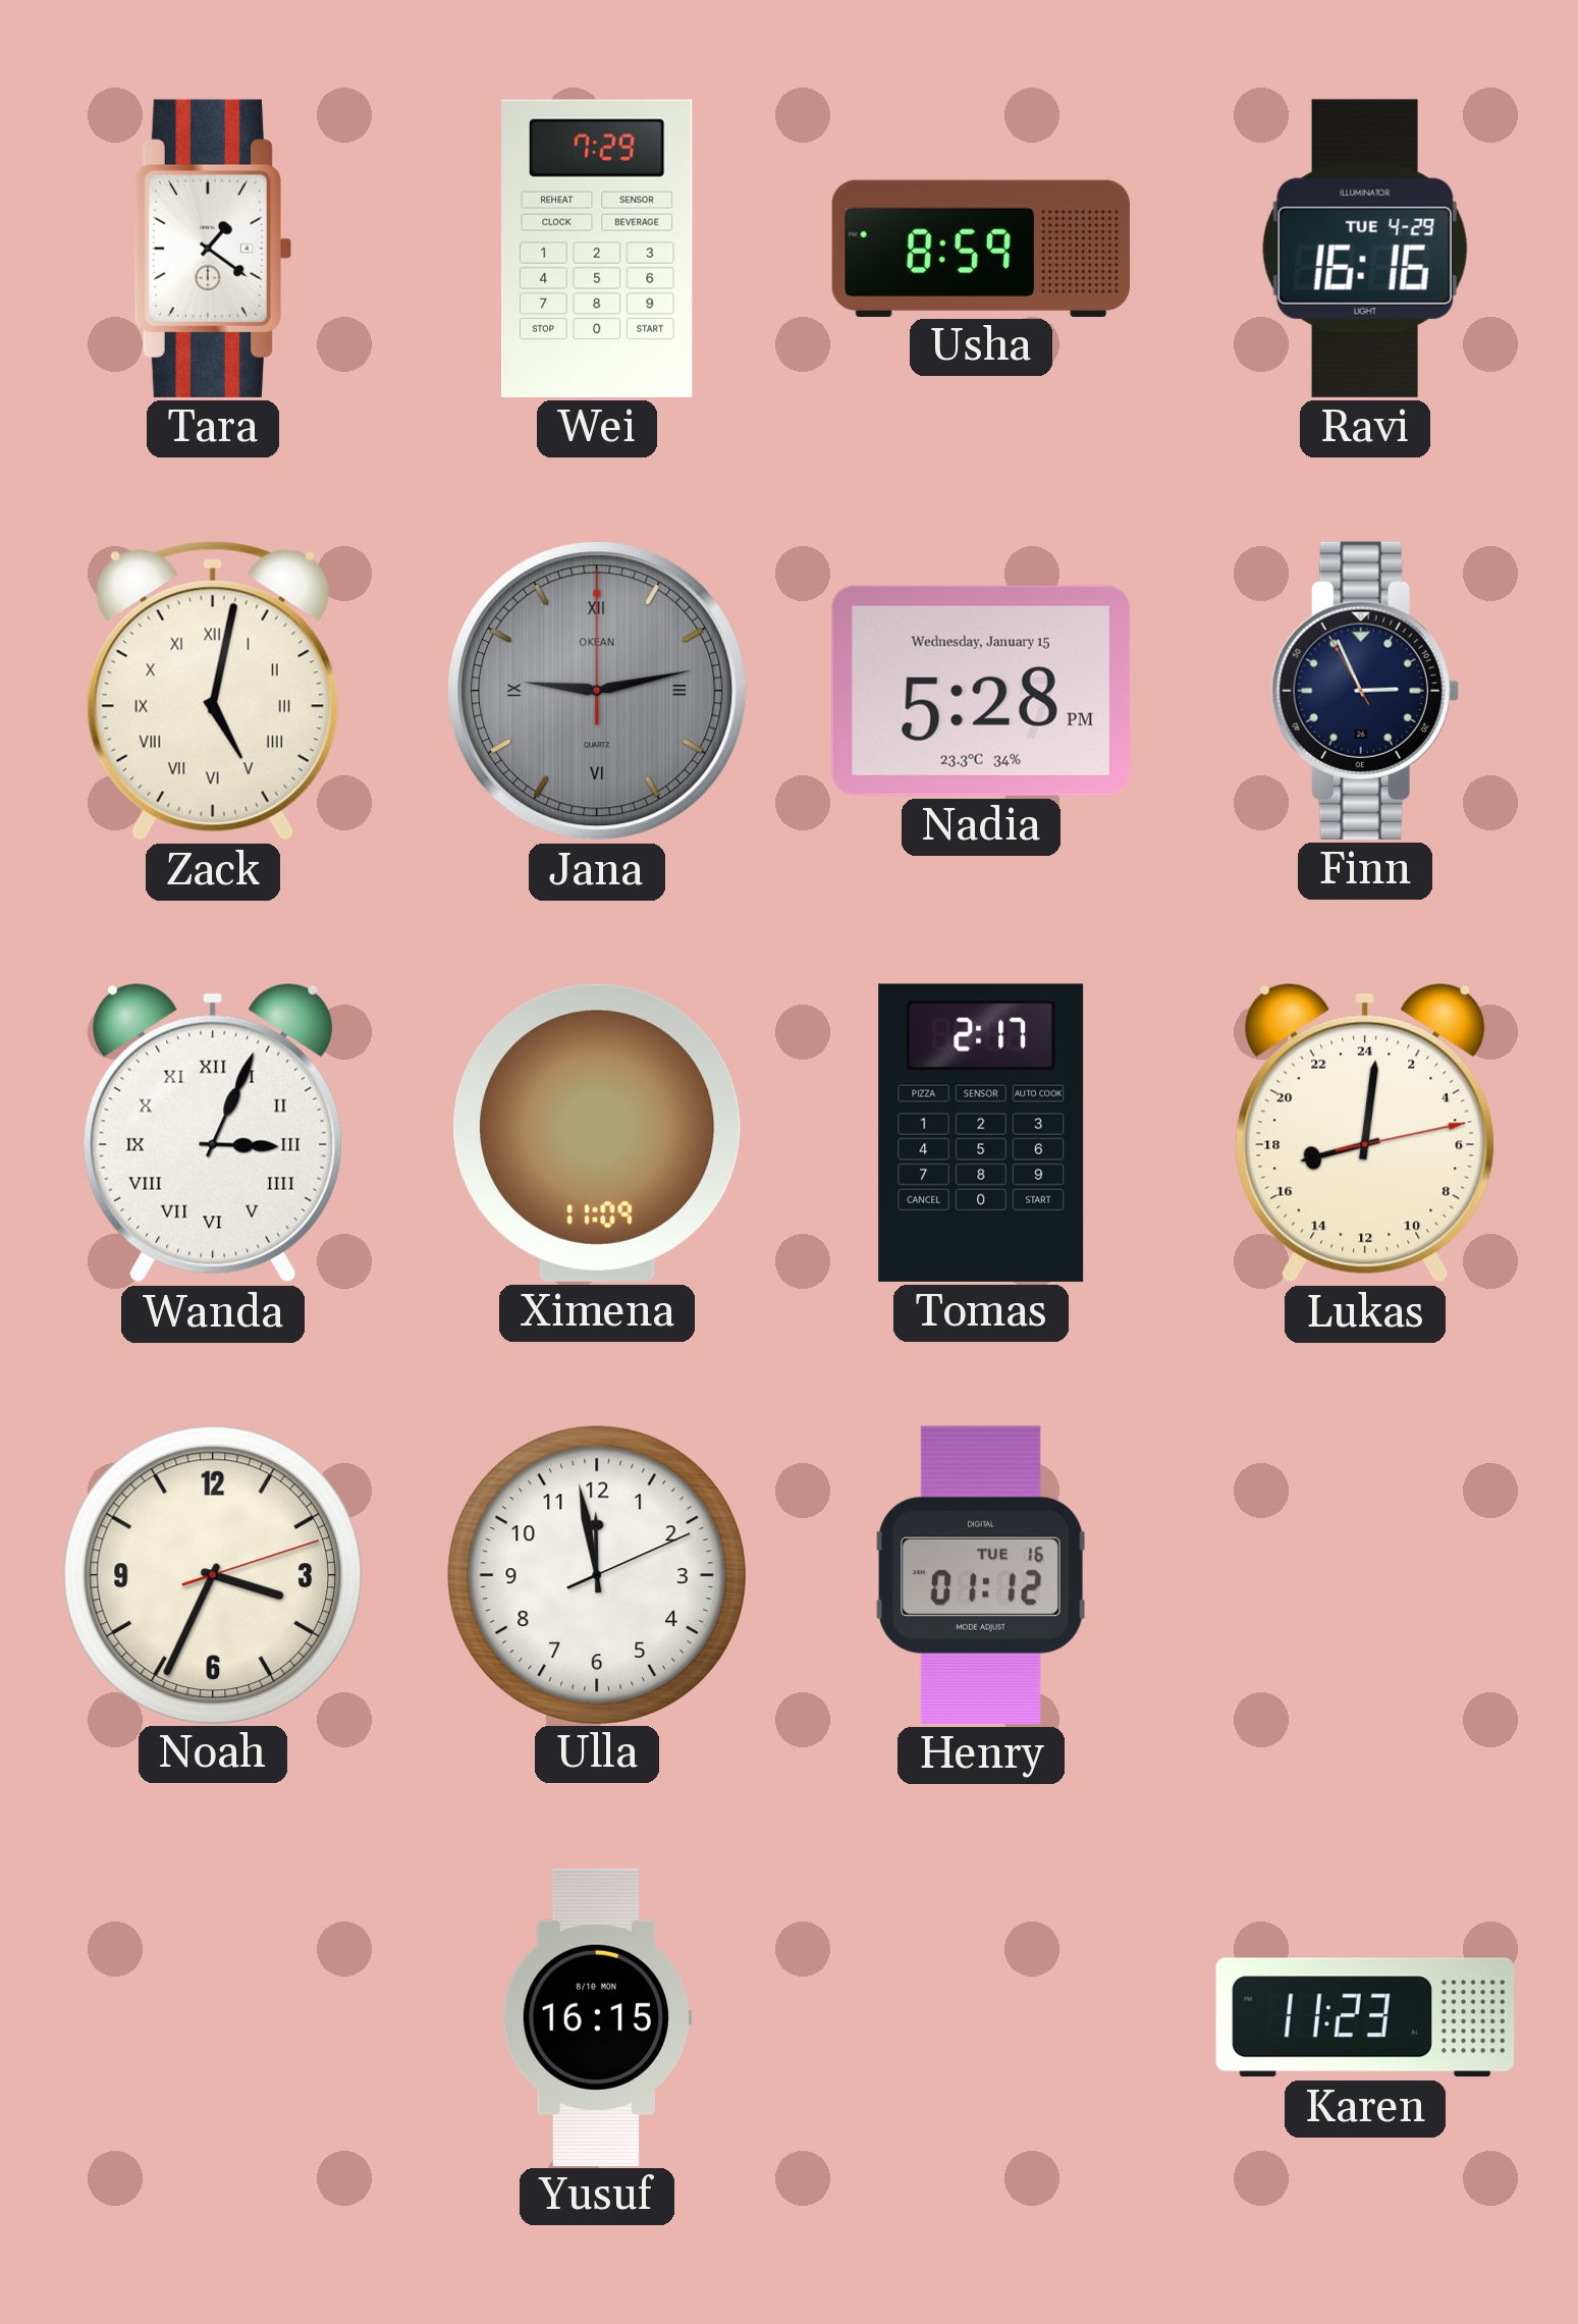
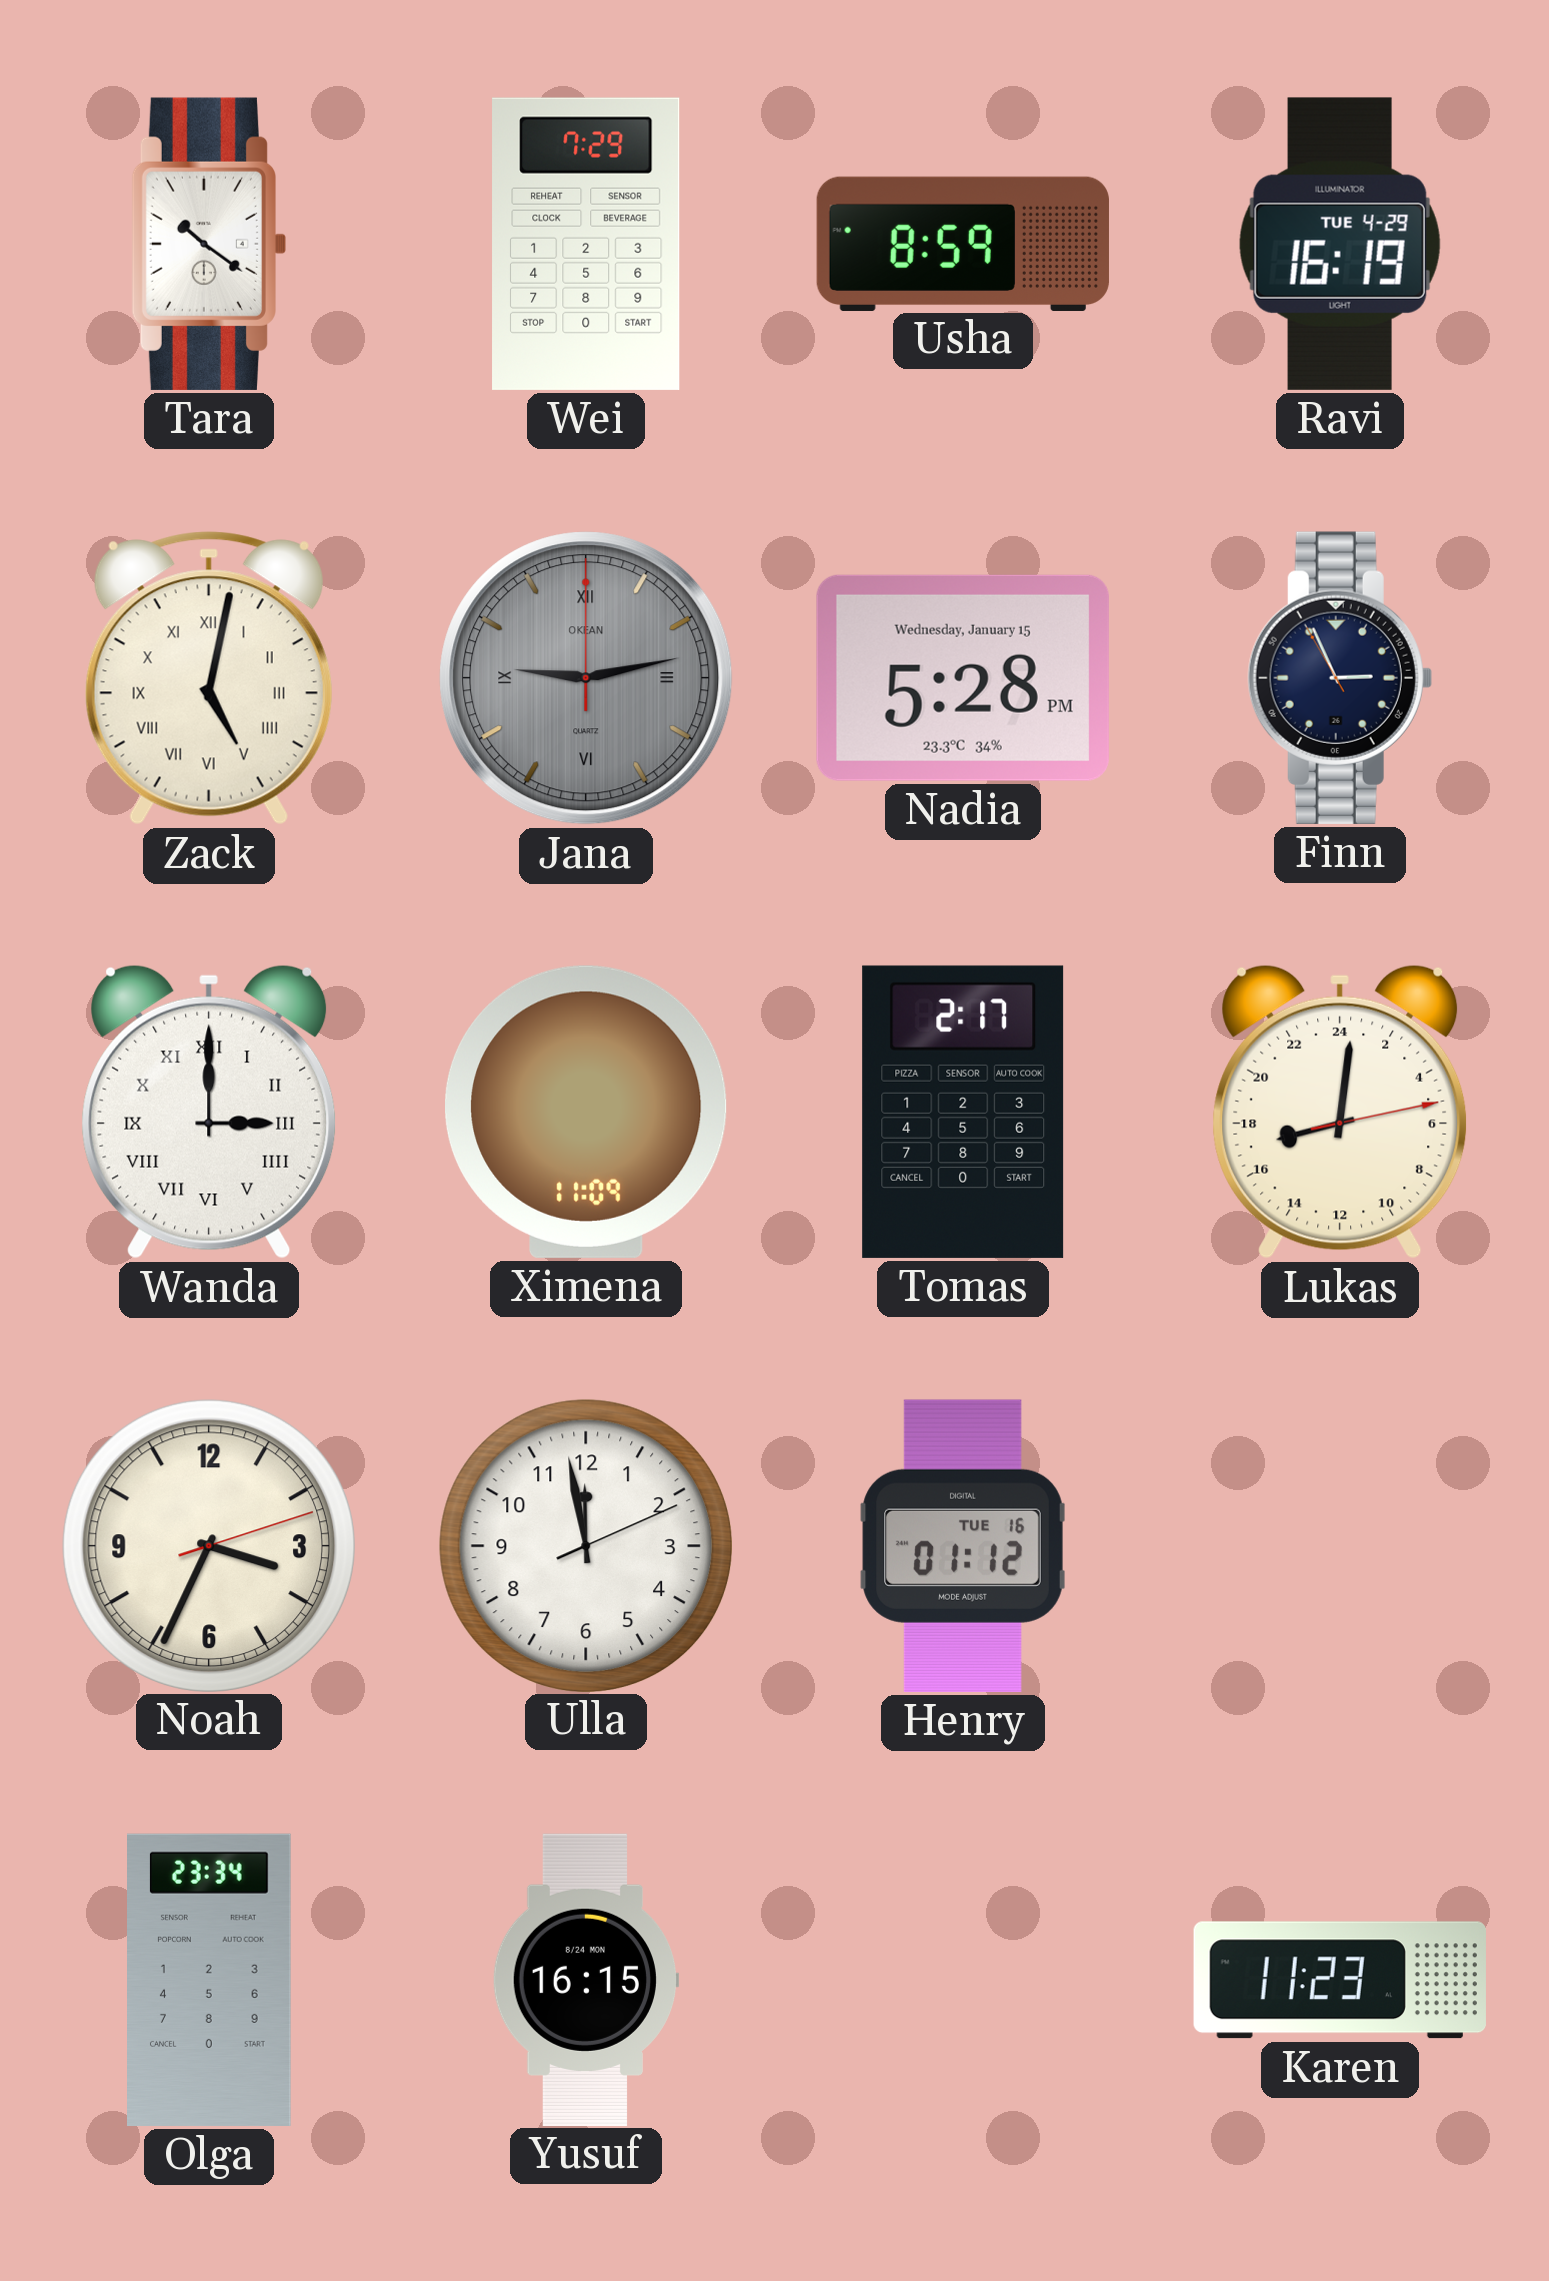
Tara: 1:21 -> 10:21 (209, 244)
Ravi: 16:16 -> 16:19 (1340, 244)
Wanda: 3:04 -> 3:00 (209, 1112)
Olga: none -> 23:34 (210, 1980)
Yusuf date: 8/10 MON -> 8/24 MON (586, 1979)
